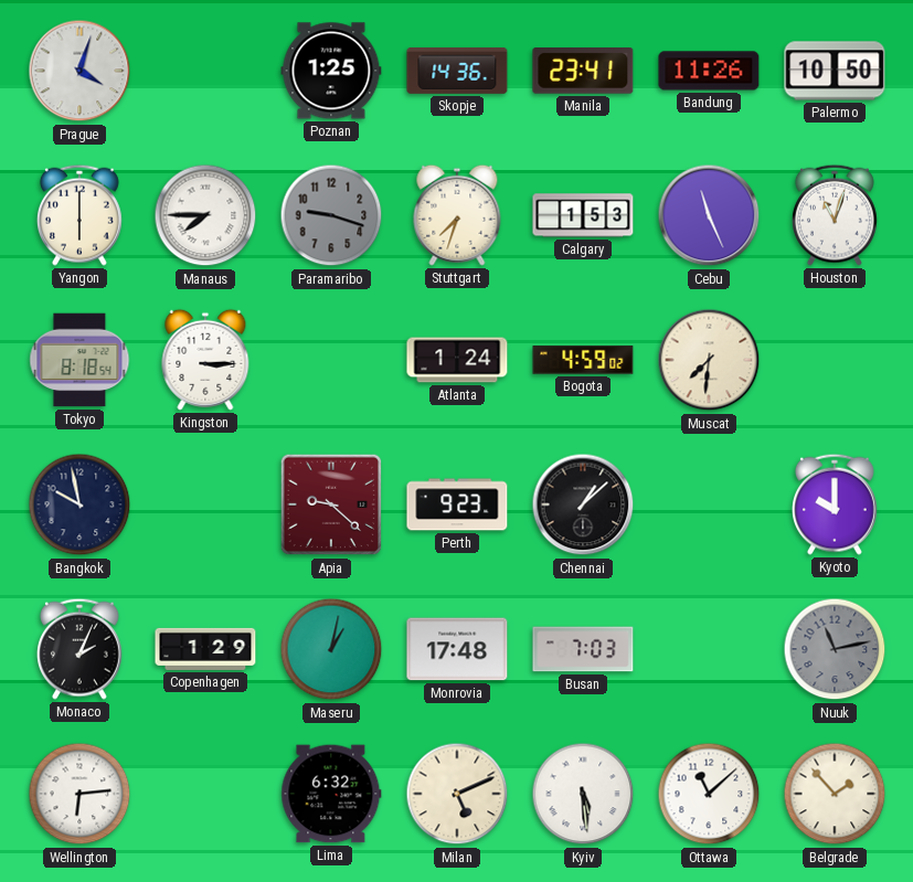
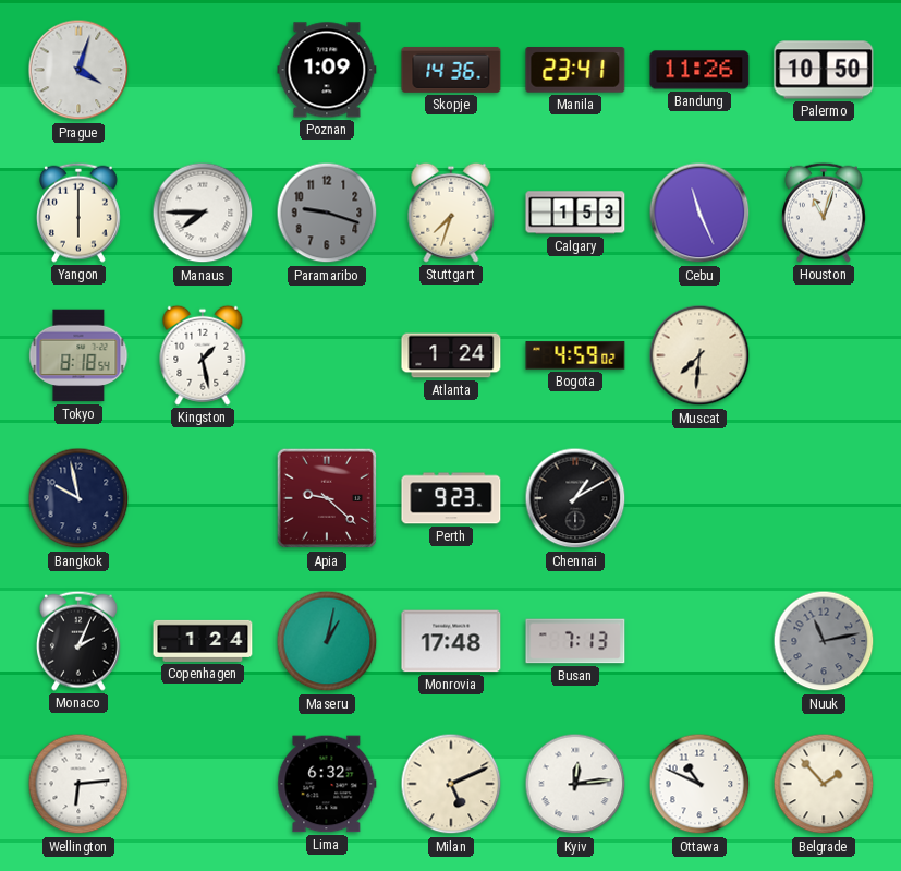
Poznan: 1:25 -> 1:09 (327, 70)
Kingston: 3:15 -> 1:28 (203, 355)
Chennai: 1:08 -> 1:10 (575, 498)
Kyoto: 10:00 -> none (835, 504)
Copenhagen: 1:29 -> 1:24 (203, 641)
Busan: 7:03 -> 7:13 (575, 641)
Kyiv: 5:29 -> 12:14 (575, 784)
Ottawa: 11:08 -> 10:49 (699, 784)
